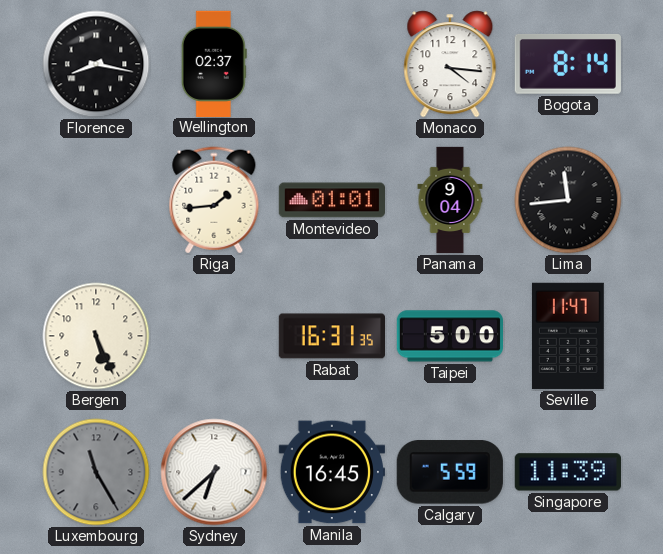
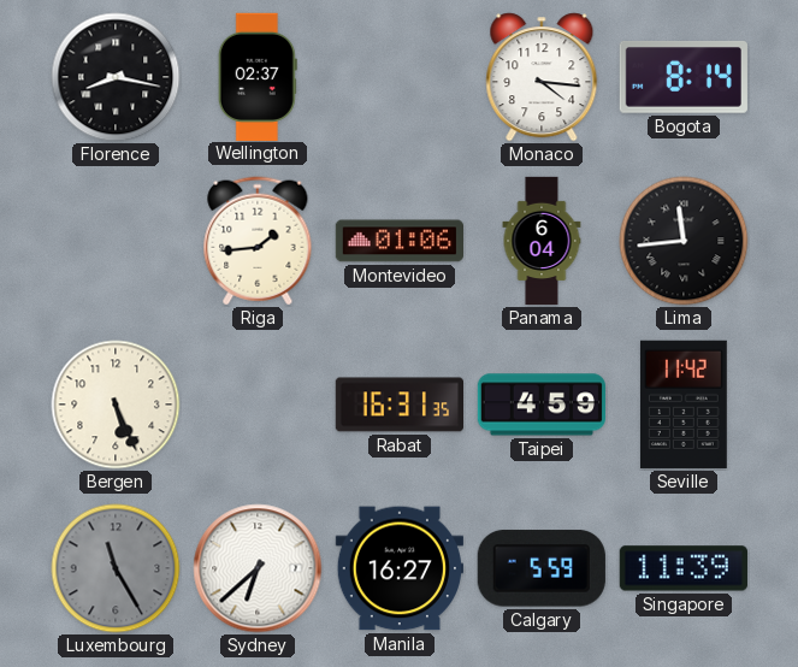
Montevideo: 01:01 -> 01:06 (398, 241)
Panama: 9:04 -> 6:04 (542, 241)
Taipei: 5:00 -> 4:59 (540, 405)
Seville: 11:47 -> 11:42 (684, 405)
Manila: 16:45 -> 16:27 (398, 568)
